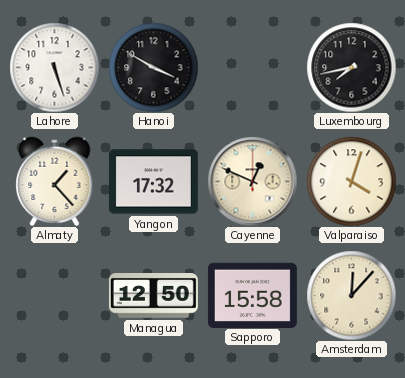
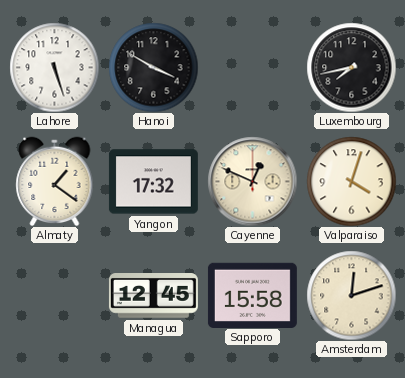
Almaty: 1:23 -> 1:21 (55, 181)
Managua: 12:50 -> 12:45 (153, 296)
Amsterdam: 12:07 -> 12:12 (351, 295)
